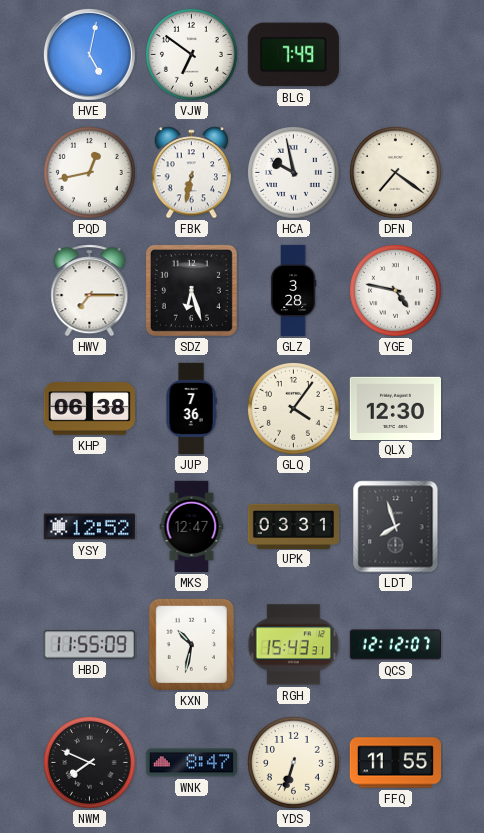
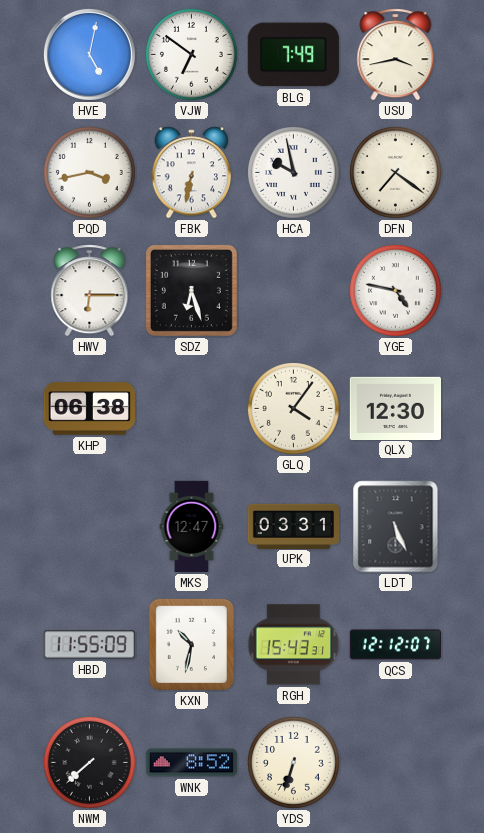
USU: none -> 3:43 (396, 55)
PQD: 12:43 -> 3:43 (89, 172)
HWV: 7:15 -> 6:15 (90, 291)
GLZ: 3:28 -> none (293, 291)
JUP: 7:36 -> none (191, 409)
YSY: 12:52 -> none (89, 527)
LDT: 7:57 -> 5:26 (396, 527)
NWM: 7:49 -> 7:38 (89, 762)
WNK: 8:47 -> 8:52 (191, 763)
FFQ: 11:55 -> none (395, 763)
